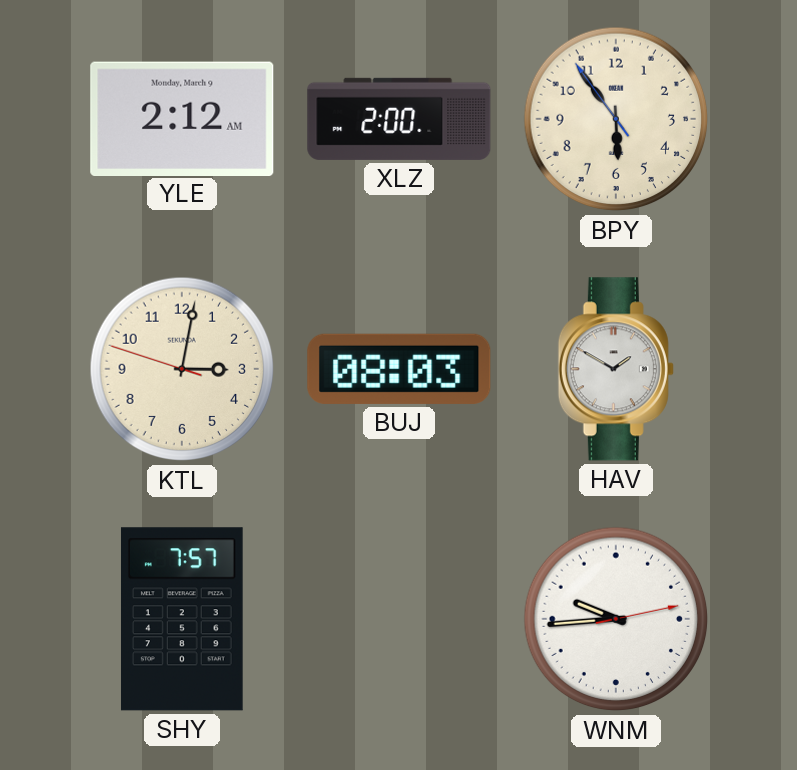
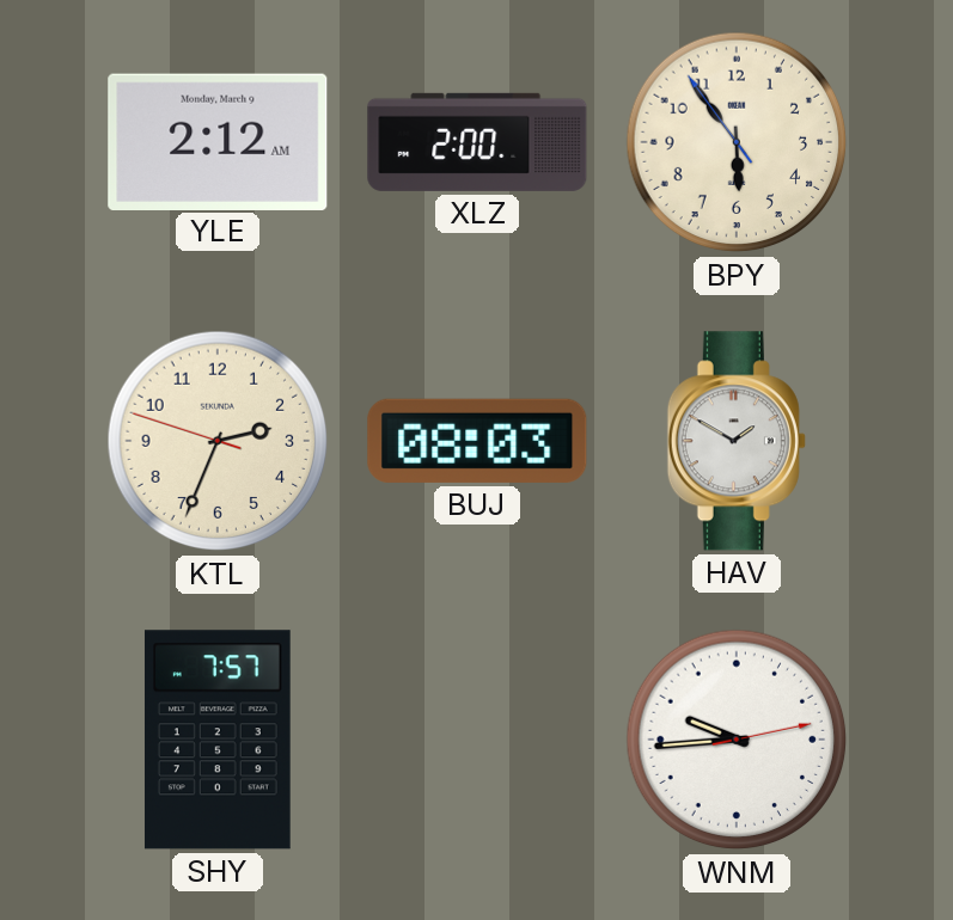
KTL: 3:01 -> 2:33 (218, 441)
